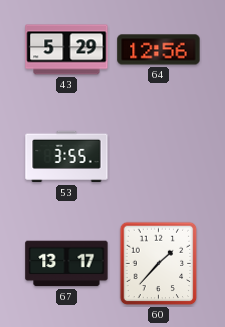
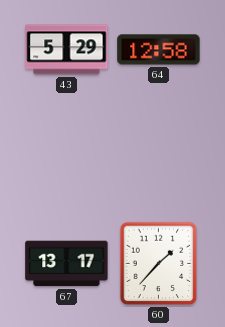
64: 12:56 -> 12:58 (159, 50)
53: 3:55 -> none (67, 157)
